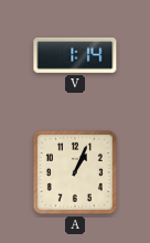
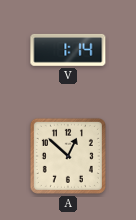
A: 1:04 -> 12:52 (68, 156)
